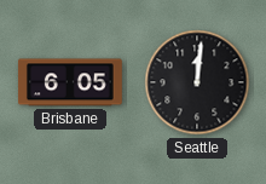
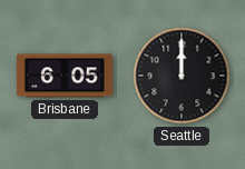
Seattle: 12:01 -> 12:00 (182, 76)
